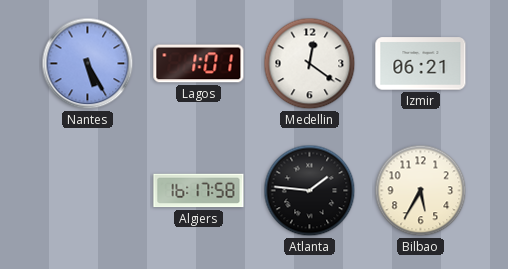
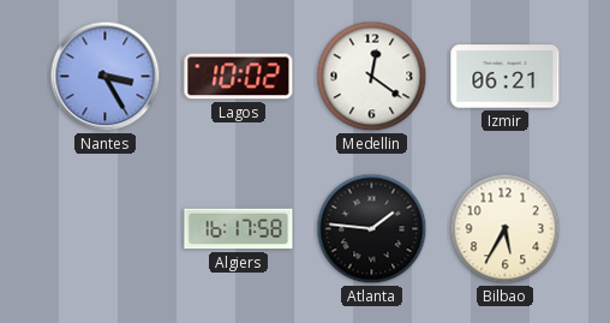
Nantes: 5:25 -> 3:25 (106, 77)
Lagos: 1:01 -> 10:02 (239, 77)
